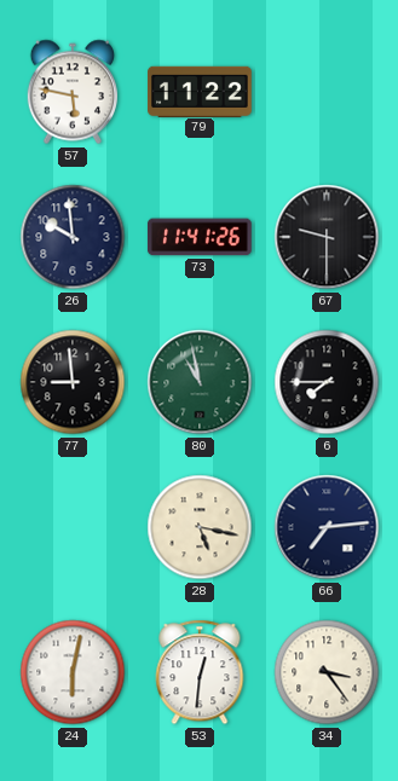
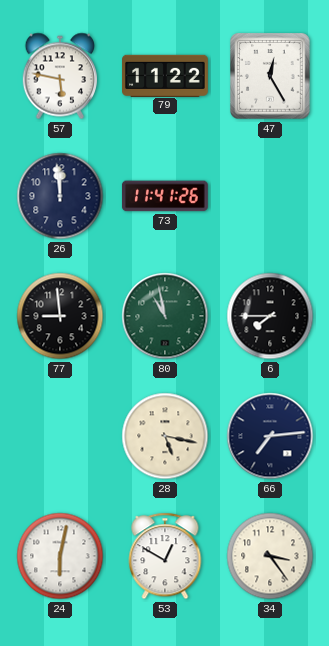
47: none -> 12:25 (270, 76)
26: 9:59 -> 11:59 (60, 196)
67: 9:30 -> none (327, 237)
53: 12:31 -> 12:50 (165, 556)
